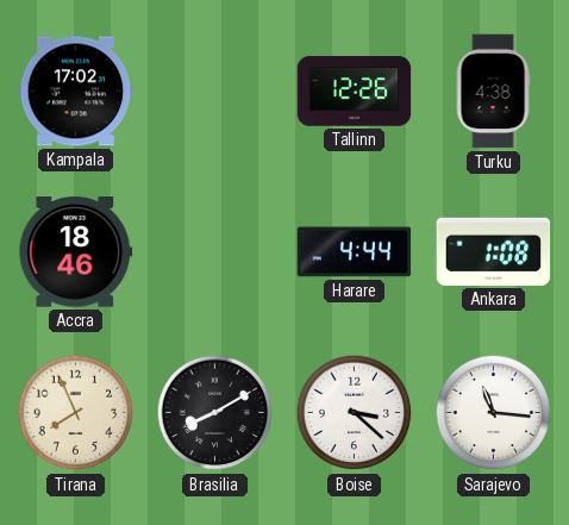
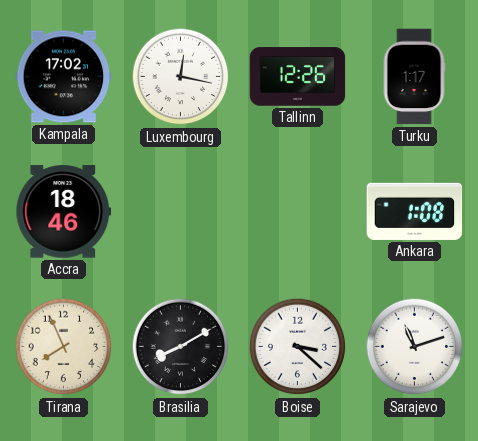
Luxembourg: none -> 12:17 (181, 77)
Turku: 4:38 -> 1:17 (414, 77)
Harare: 4:44 -> none (355, 252)
Sarajevo: 11:16 -> 11:12 (415, 347)
